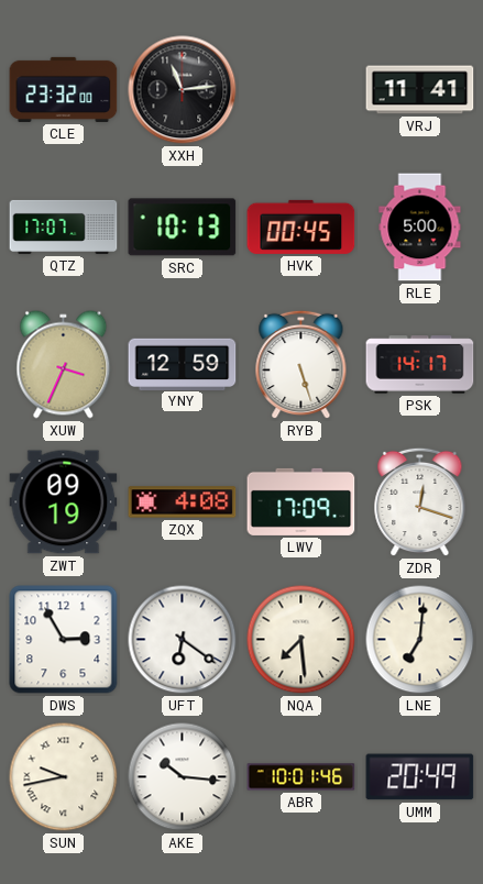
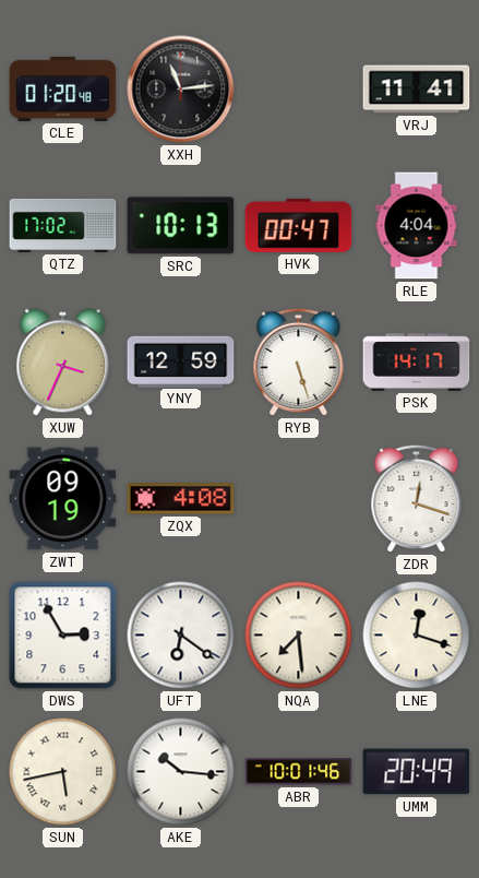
CLE: 23:32 -> 01:20 (63, 88)
QTZ: 17:07 -> 17:02 (63, 225)
HVK: 00:45 -> 00:47 (299, 225)
RLE: 5:00 -> 4:04 (417, 226)
LWV: 17:09 -> none (301, 501)
LNE: 7:01 -> 12:18 (417, 636)
SUN: 9:43 -> 5:43 (63, 772)
